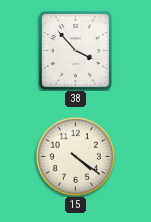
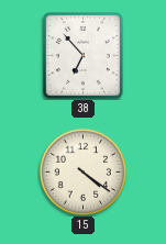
38: 3:53 -> 6:53 (82, 55)
